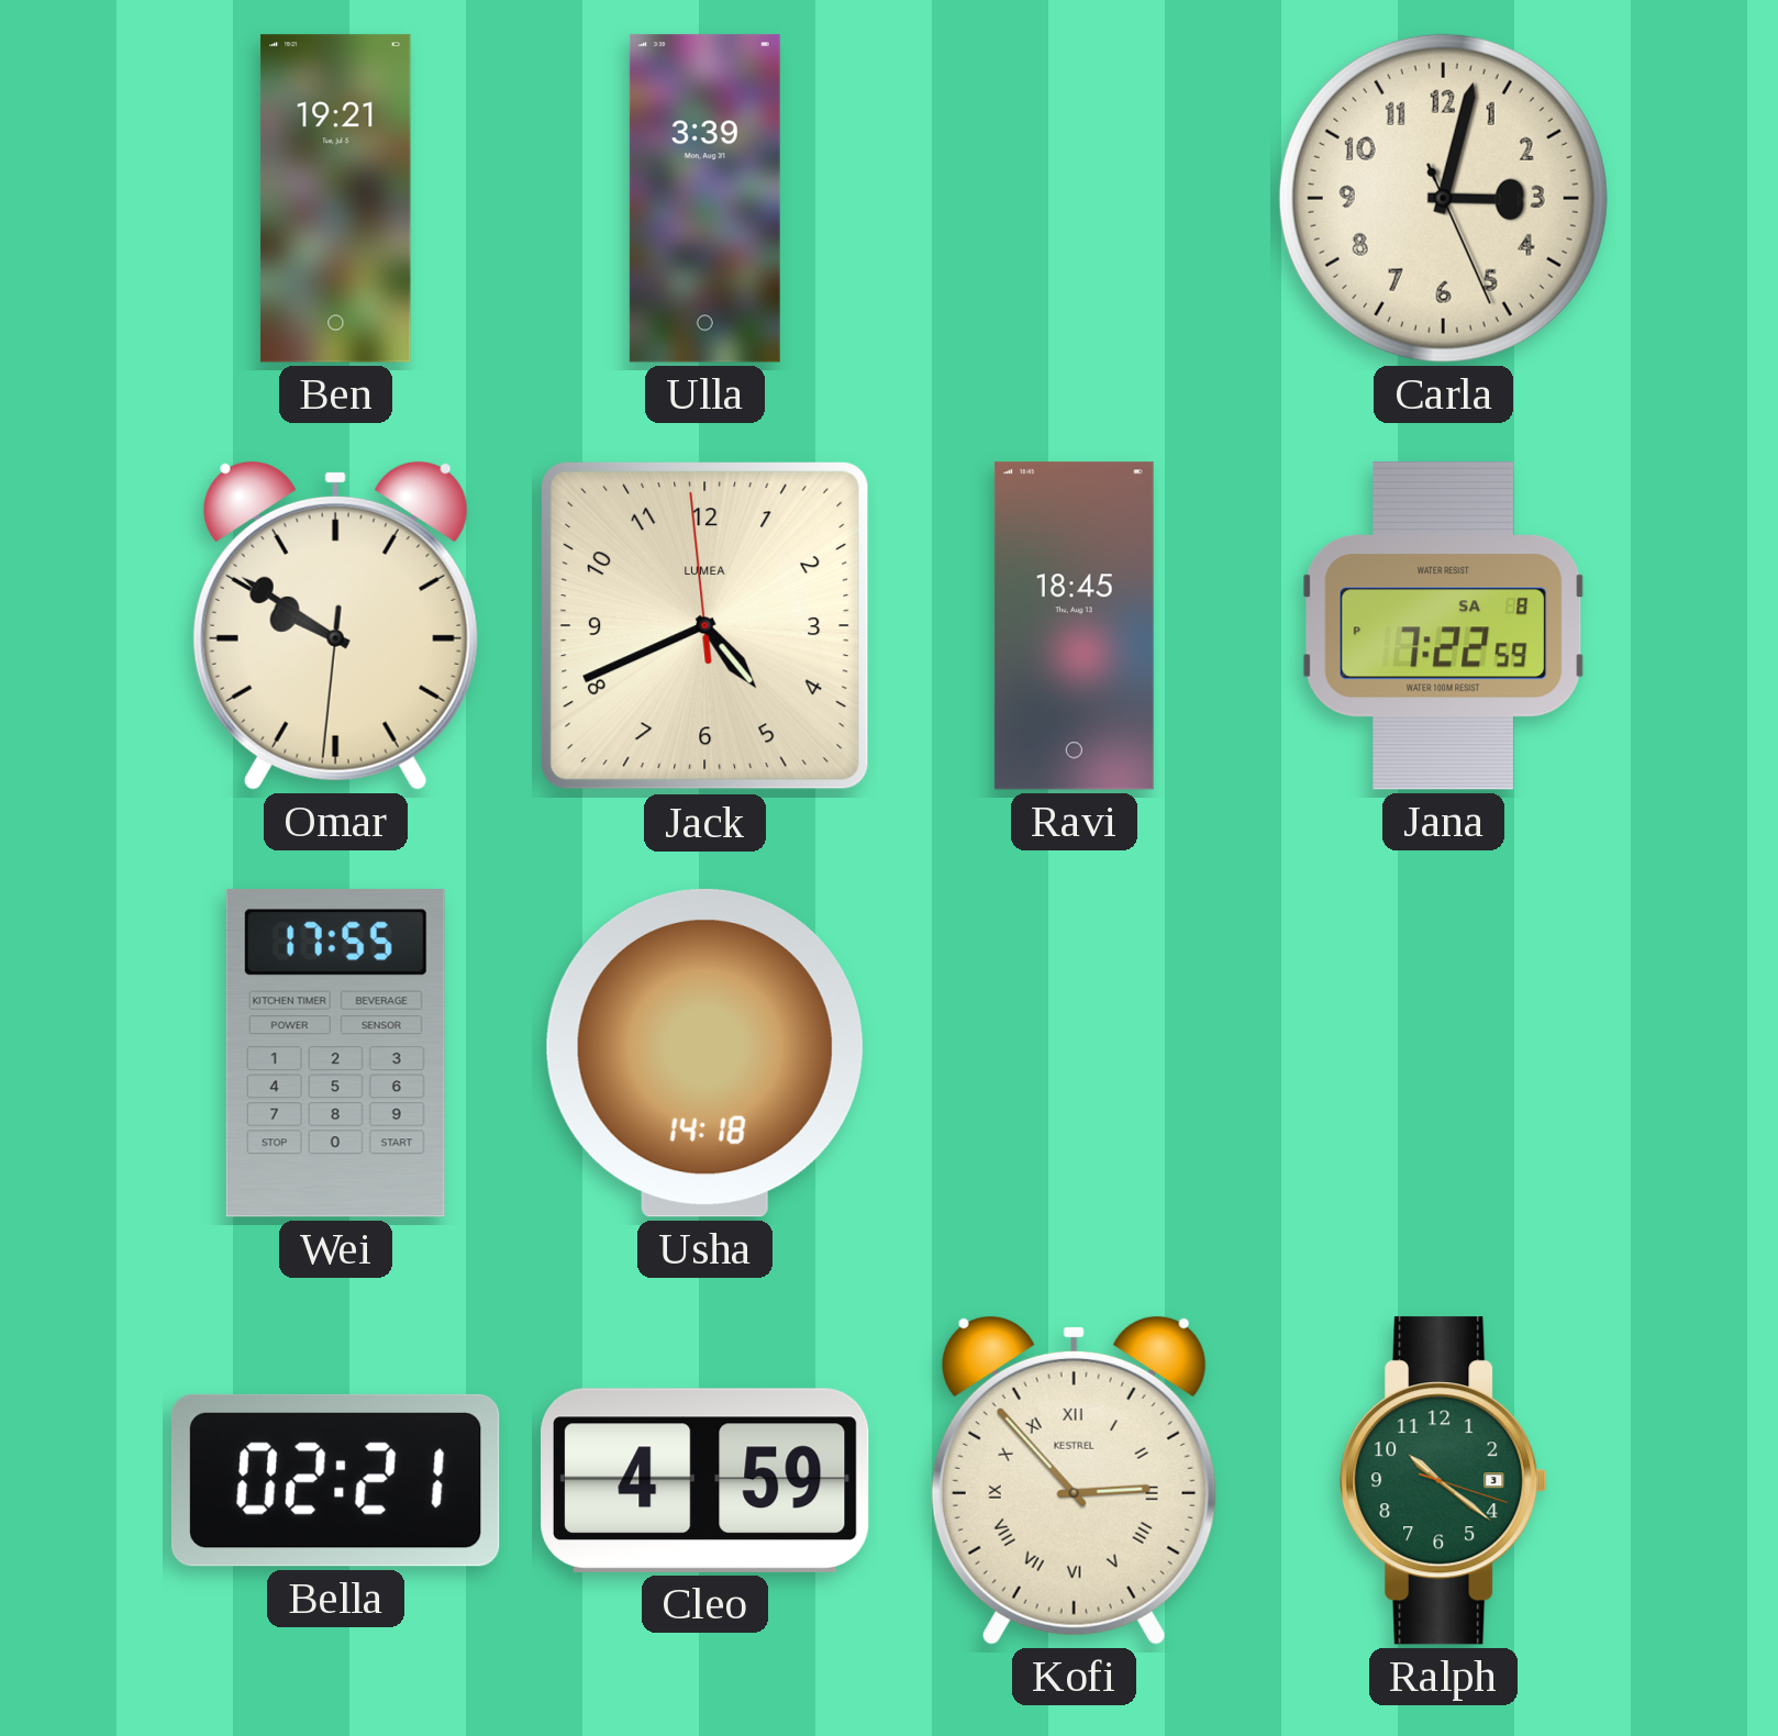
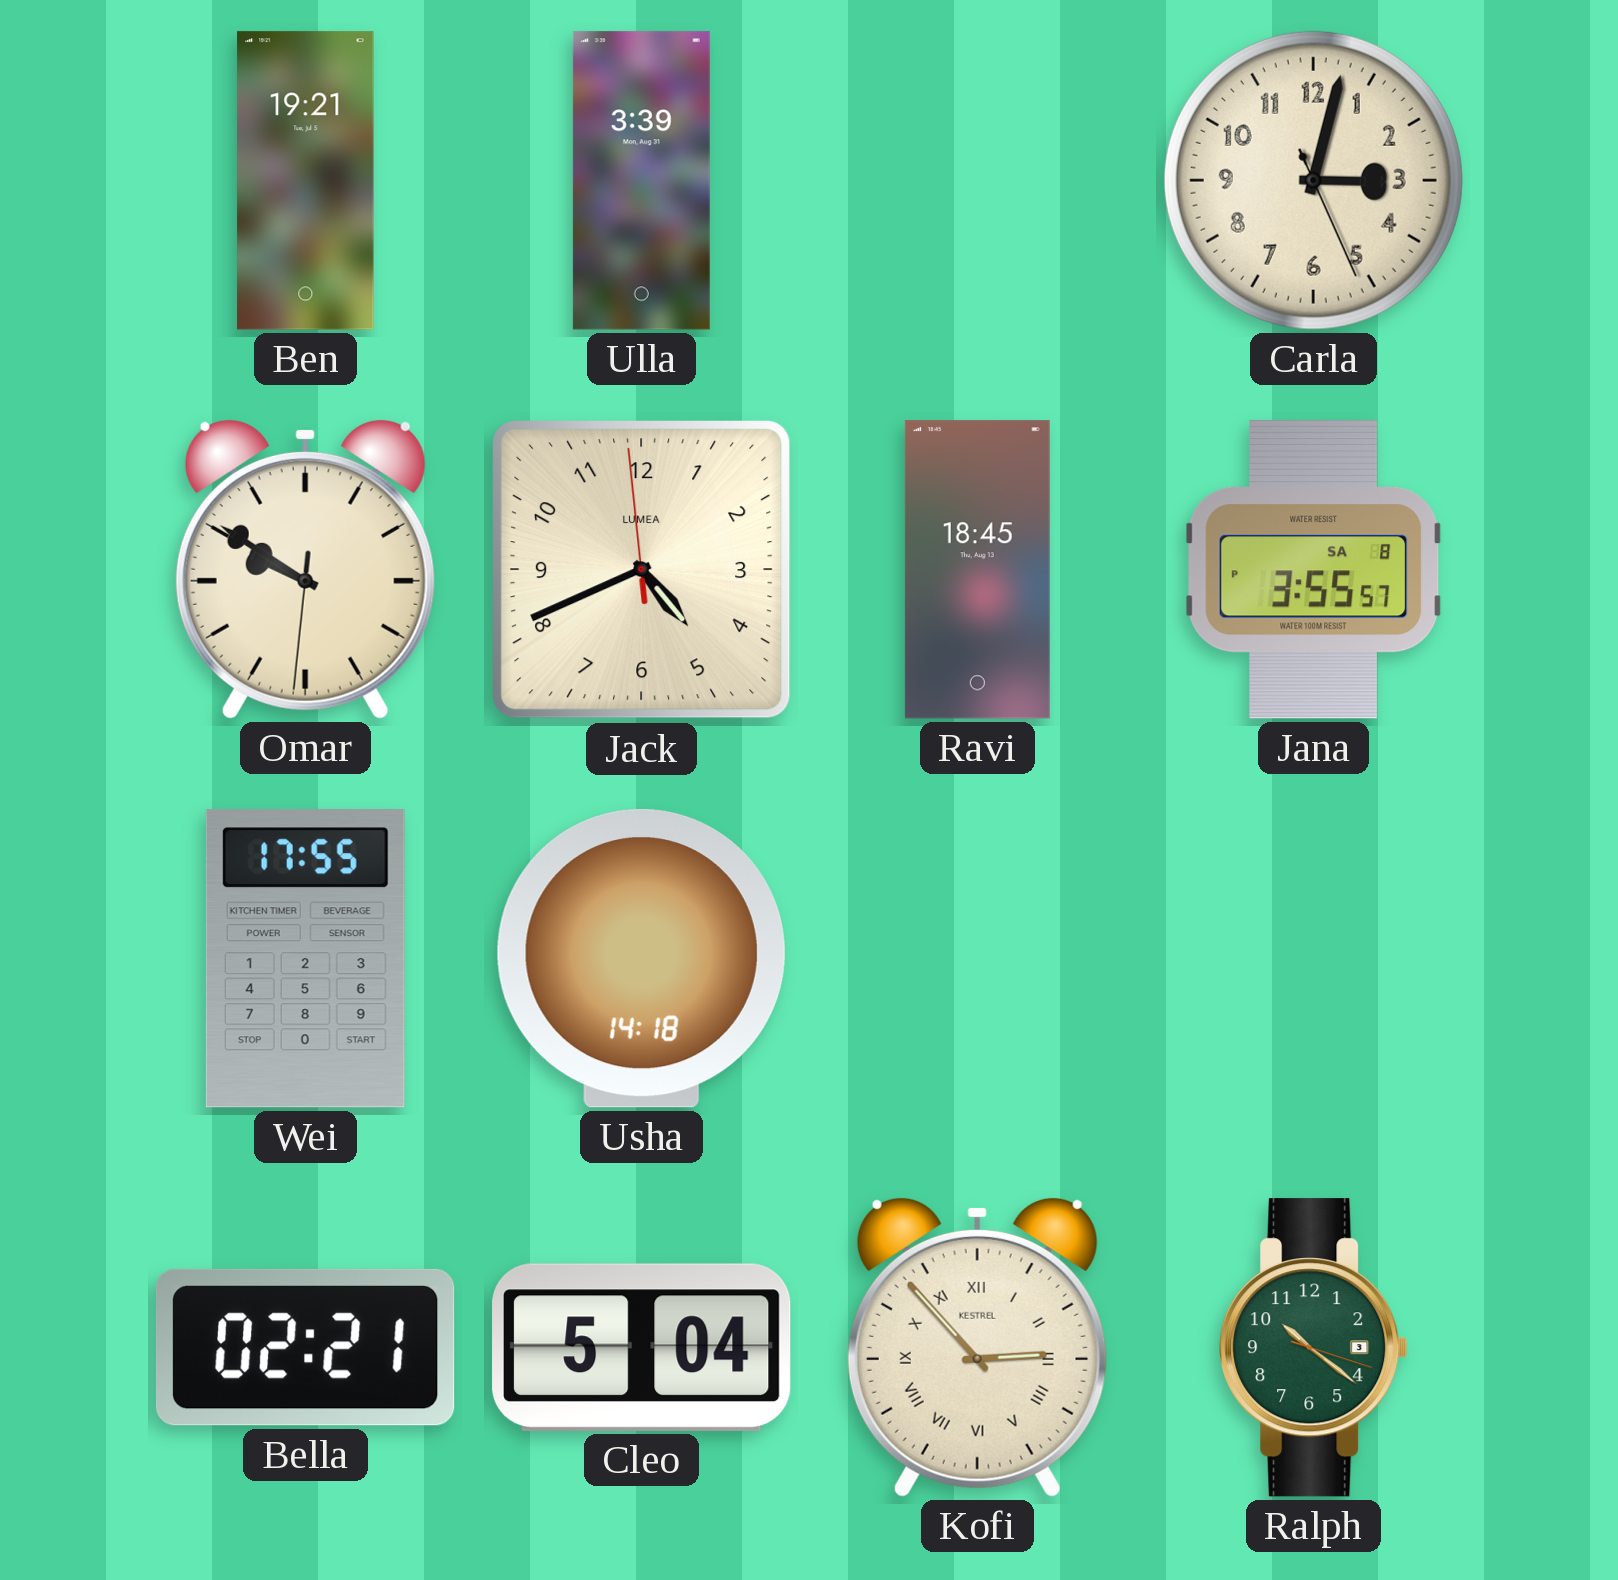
Jana: 7:22 -> 3:55 (1314, 570)
Cleo: 4:59 -> 5:04 (642, 1347)
